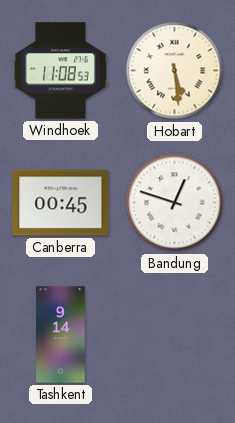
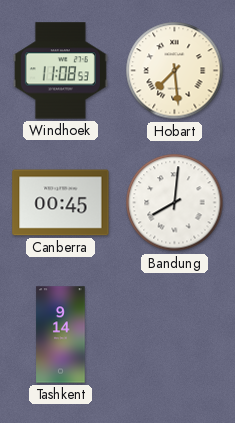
Hobart: 5:29 -> 7:29 (175, 71)
Bandung: 12:48 -> 8:01 (175, 203)
